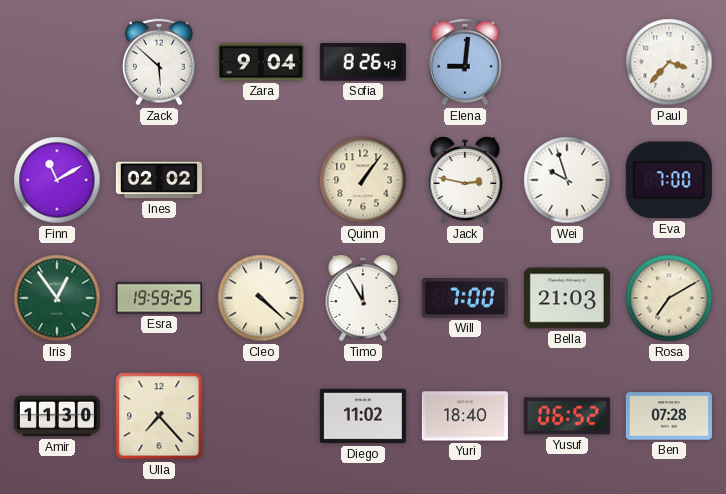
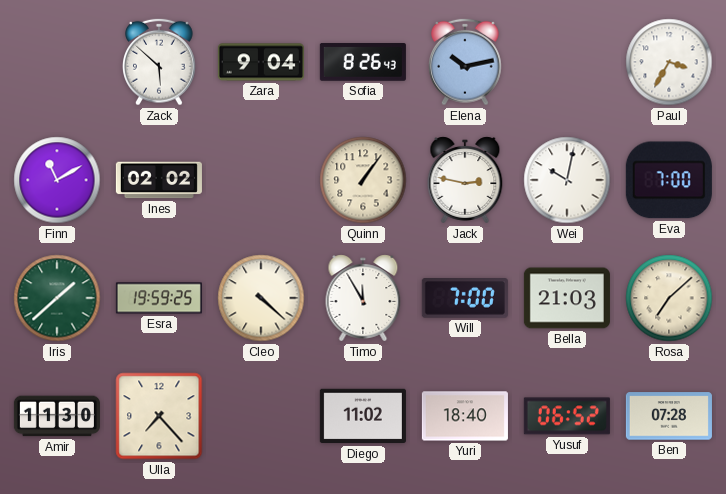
Elena: 9:01 -> 10:13 (465, 62)
Paul: 3:37 -> 3:35 (669, 62)
Wei: 9:57 -> 10:02 (567, 180)
Iris: 12:54 -> 1:38 (57, 298)
Rosa: 7:10 -> 7:08 (669, 298)
